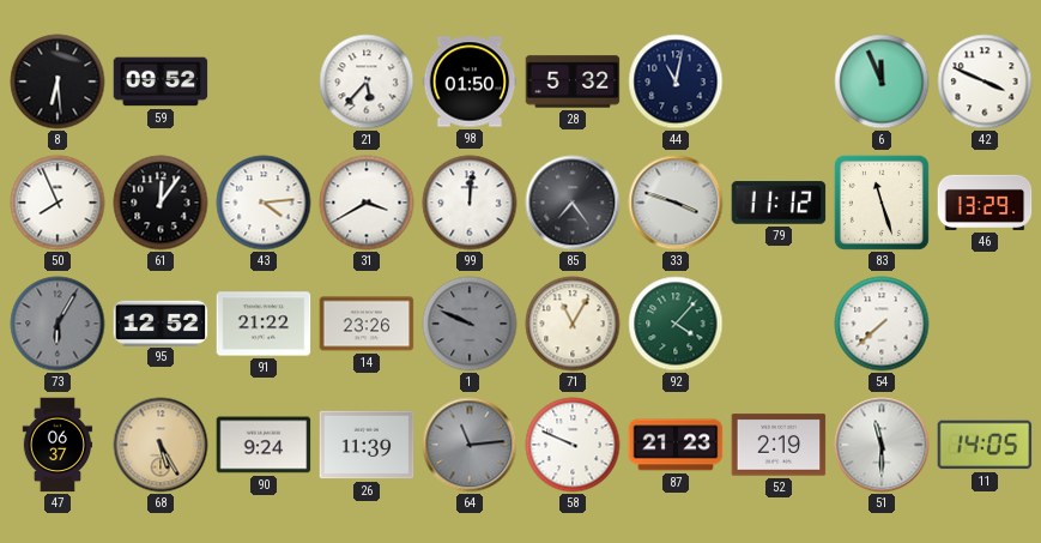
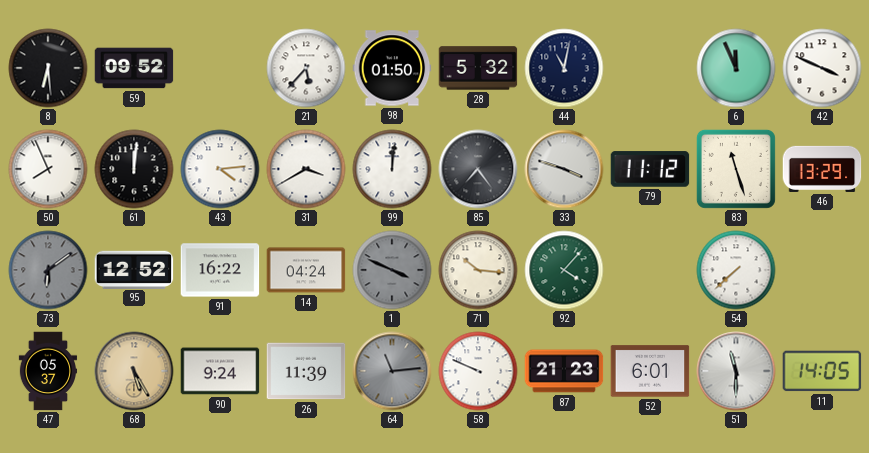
61: 12:06 -> 12:01 (134, 169)
73: 6:05 -> 6:09 (48, 270)
91: 21:22 -> 16:22 (220, 270)
14: 23:26 -> 04:24 (306, 270)
1: 9:49 -> 3:49 (392, 270)
71: 11:05 -> 10:16 (478, 270)
47: 06:37 -> 05:37 (48, 371)
52: 2:19 -> 6:01 (650, 371)
